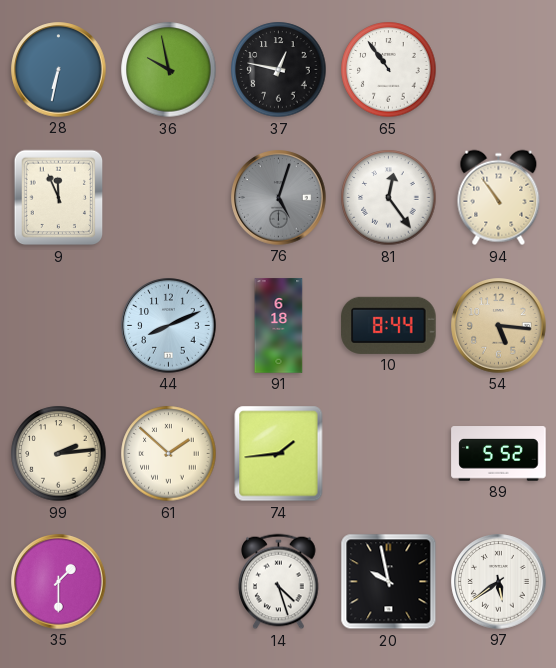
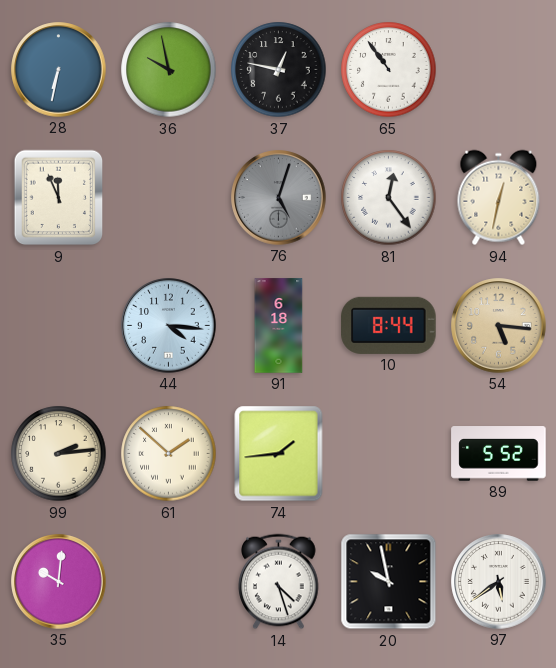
94: 10:54 -> 12:32 (499, 198)
44: 8:11 -> 4:16 (169, 326)
35: 1:30 -> 10:01 (59, 582)
